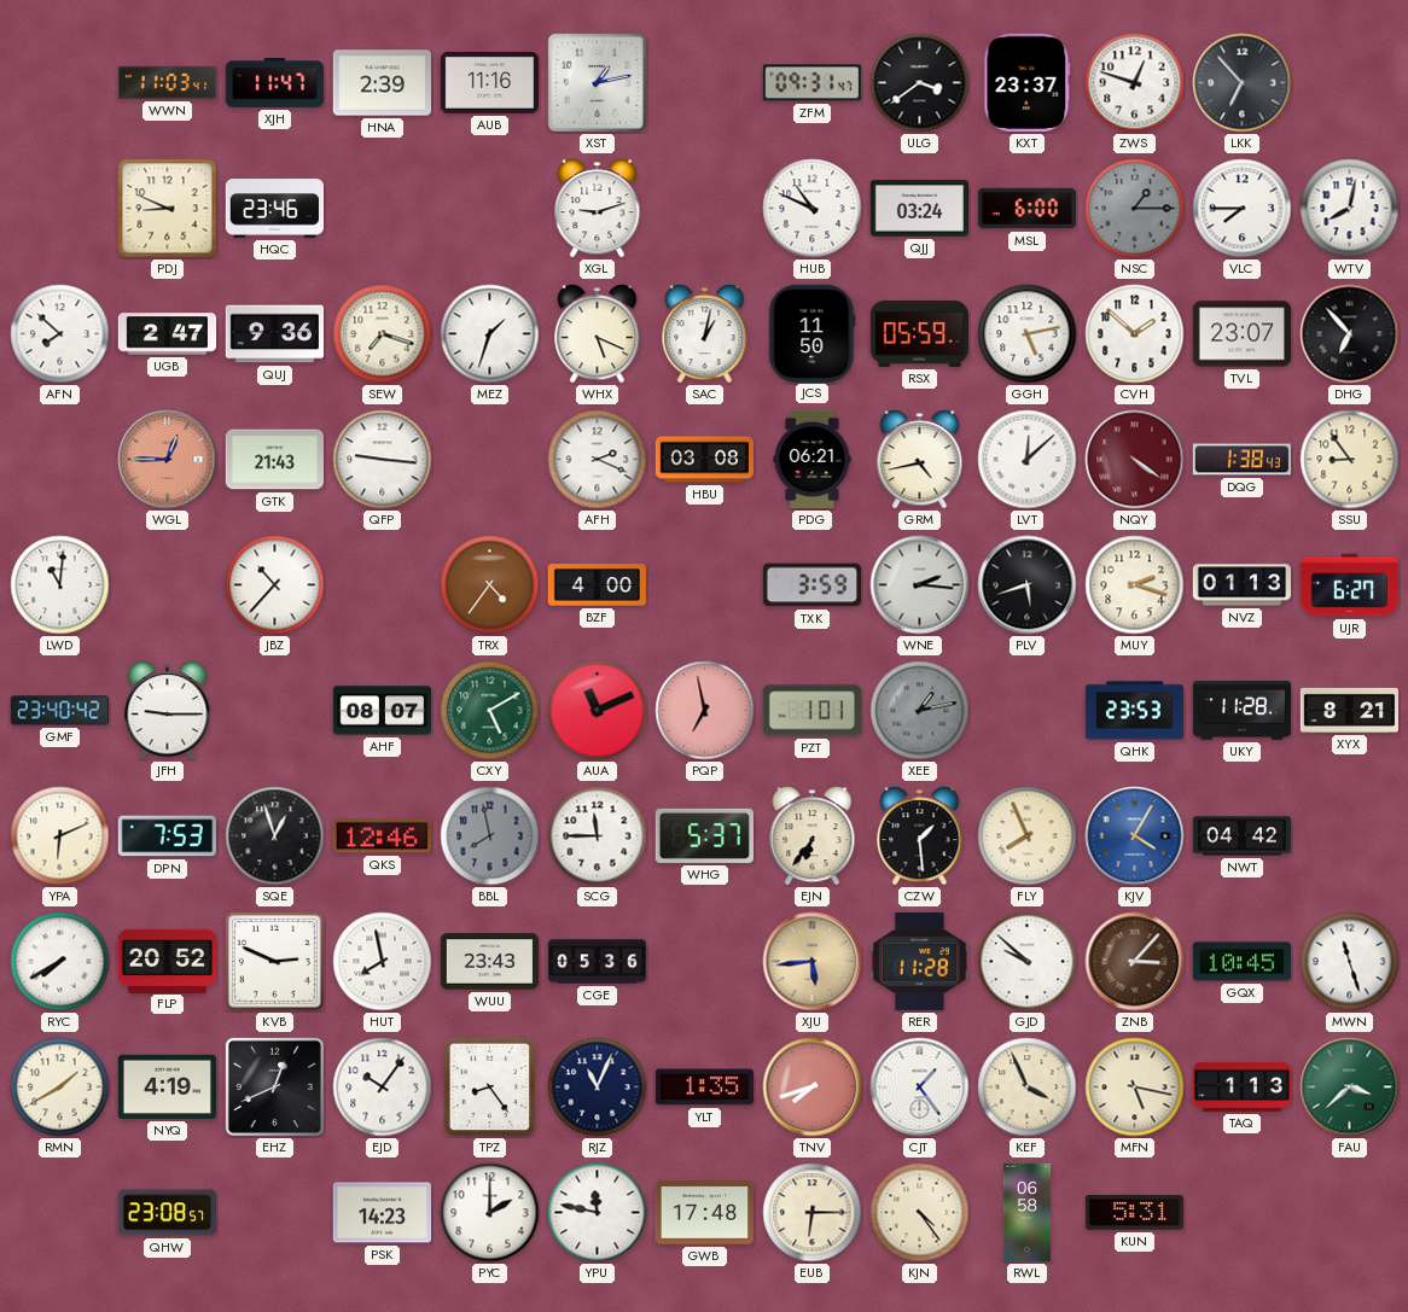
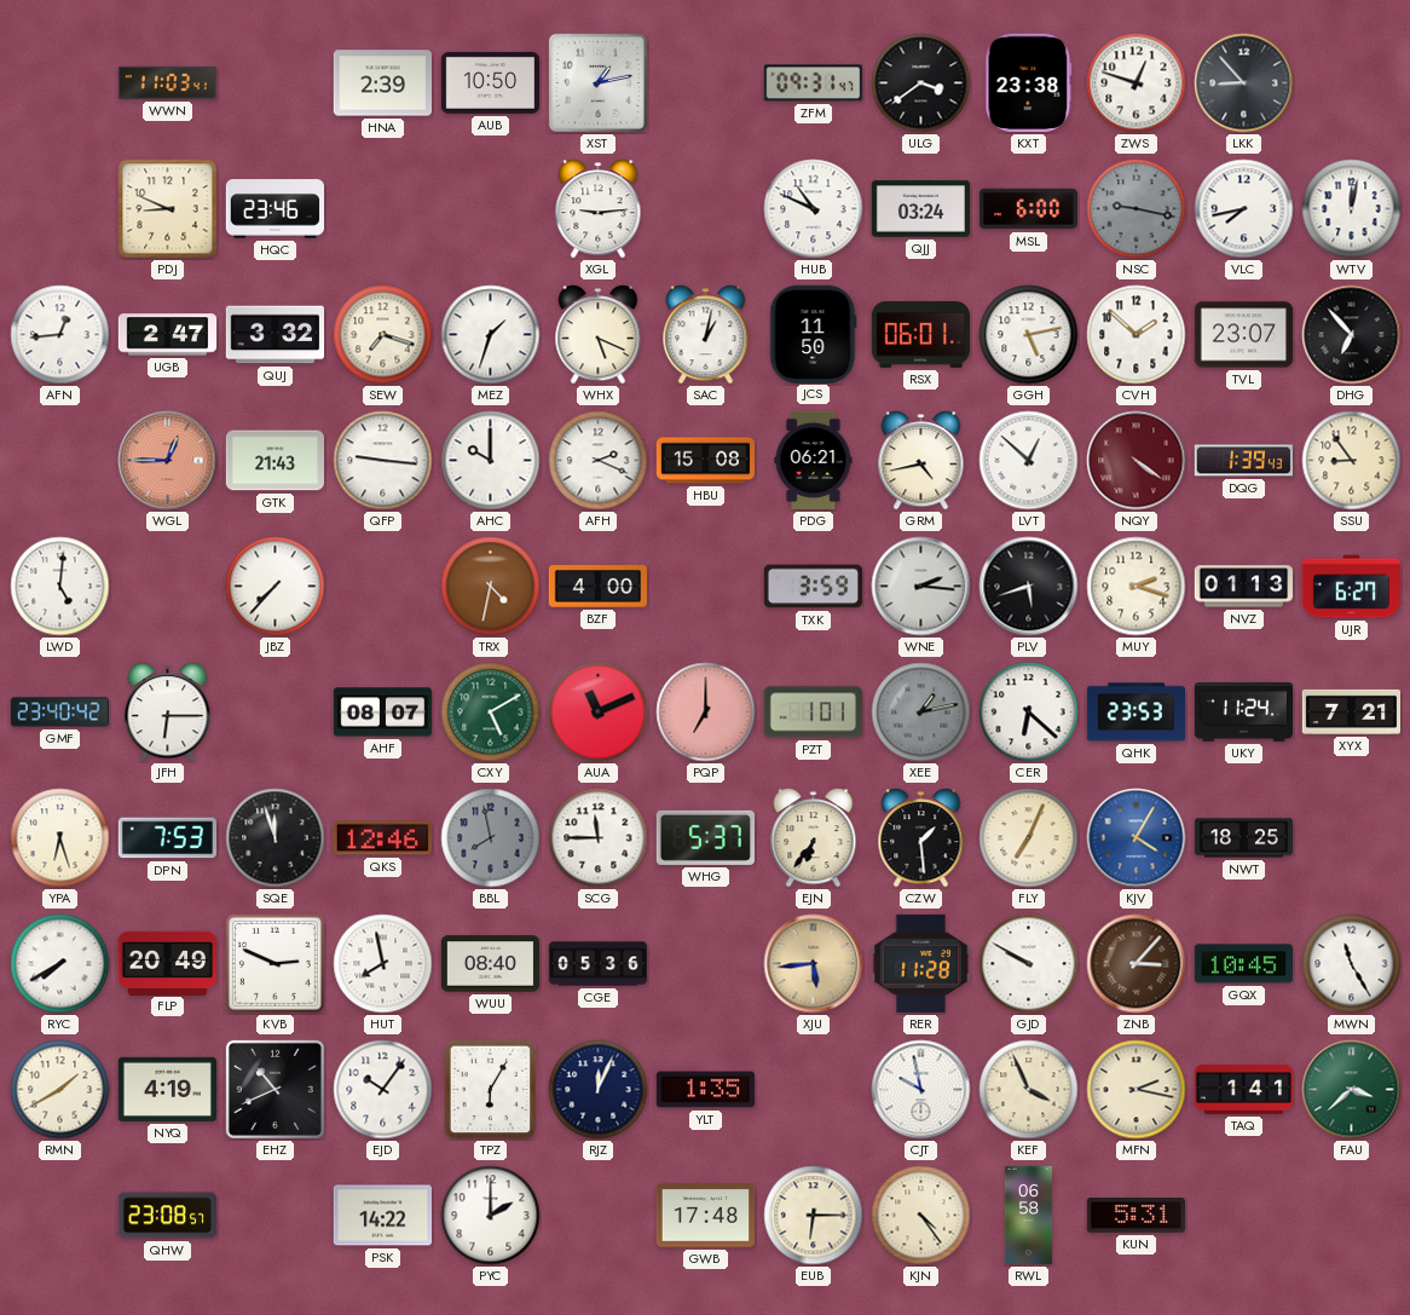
XJH: 11:47 -> none (274, 83)
AUB: 11:16 -> 10:50 (490, 82)
KXT: 23:37 -> 23:38 (1029, 82)
LKK: 6:53 -> 8:53 (1244, 83)
XGL: 9:12 -> 9:14 (599, 209)
NSC: 1:15 -> 9:17 (1137, 209)
VLC: 7:45 -> 7:43 (1244, 209)
WTV: 8:02 -> 12:02 (1352, 209)
AFN: 7:52 -> 12:44 (60, 335)
QUJ: 9:36 -> 3:32 (275, 335)
RSX: 05:59 -> 06:01 (920, 335)
AHC: none -> 10:00 (491, 461)
HBU: 03:08 -> 15:08 (705, 461)
LVT: 12:08 -> 12:52 (1029, 461)
DQG: 1:38 -> 1:39 (1243, 461)
LWD: 11:01 -> 5:01 (60, 587)
JBZ: 10:37 -> 7:37 (276, 587)
TRX: 4:36 -> 4:32 (491, 587)
JFH: 9:15 -> 6:15 (168, 713)
PQP: 6:58 -> 7:00 (706, 713)
CER: none -> 6:22 (1029, 713)
UKY: 11:28 -> 11:24 (1243, 713)
XYX: 8:21 -> 7:21 (1351, 711)
YPA: 6:11 -> 6:27 (60, 838)
SQE: 12:57 -> 11:57 (276, 838)
FLY: 7:56 -> 7:04 (1029, 838)
NWT: 04:42 -> 18:25 (1243, 838)
FLP: 20:52 -> 20:49 (167, 963)
WUU: 23:43 -> 08:40 (490, 964)
GJD: 9:52 -> 9:50 (1029, 964)
MWN: 11:27 -> 11:25 (1352, 964)
EHZ: 12:41 -> 10:41 (275, 1089)
TPZ: 8:24 -> 6:05 (491, 1090)
RJZ: 11:04 -> 12:04 (599, 1090)
TNV: 7:42 -> none (813, 1087)
CJT: 1:24 -> 9:58 (921, 1090)
MFN: 5:17 -> 2:17 (1137, 1090)
TAQ: 1:13 -> 1:41 (1243, 1089)
PSK: 14:23 -> 14:22 (382, 1216)
YPU: 11:47 -> none (598, 1213)
